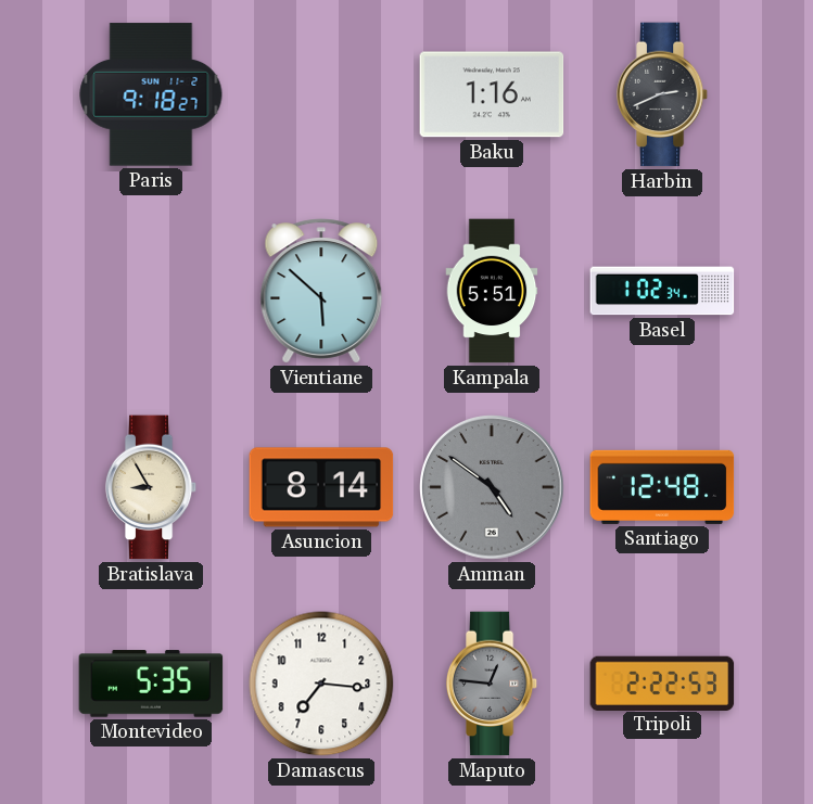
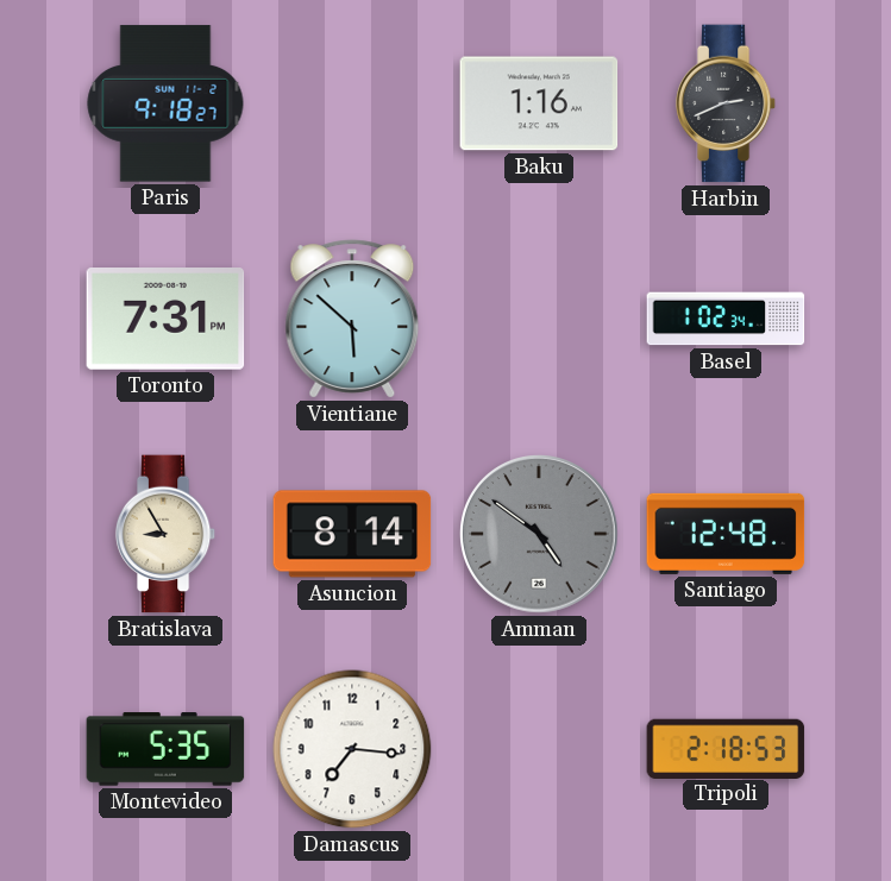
Toronto: none -> 7:31 (165, 320)
Kampala: 5:51 -> none (492, 291)
Maputo: 12:46 -> none (492, 684)
Tripoli: 2:22 -> 2:18 (726, 748)
